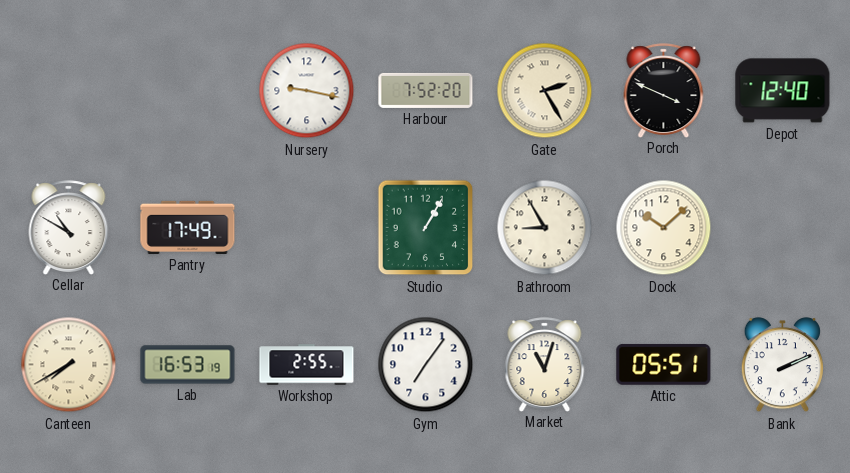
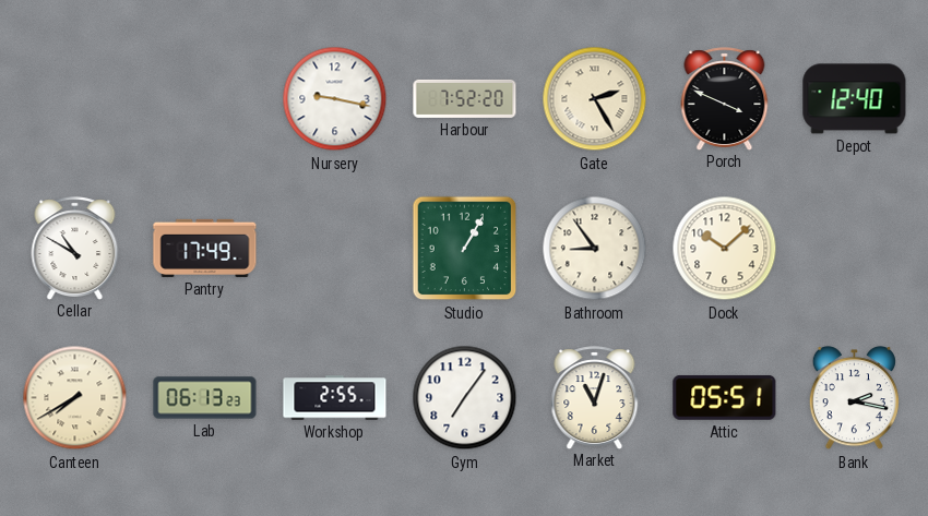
Bathroom: 8:55 -> 8:54 (595, 249)
Lab: 16:53 -> 06:13 (205, 398)
Bank: 2:11 -> 2:17 (854, 398)
